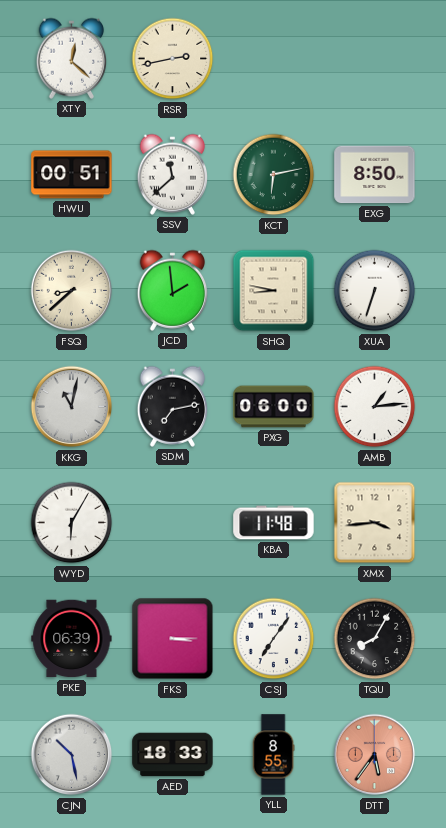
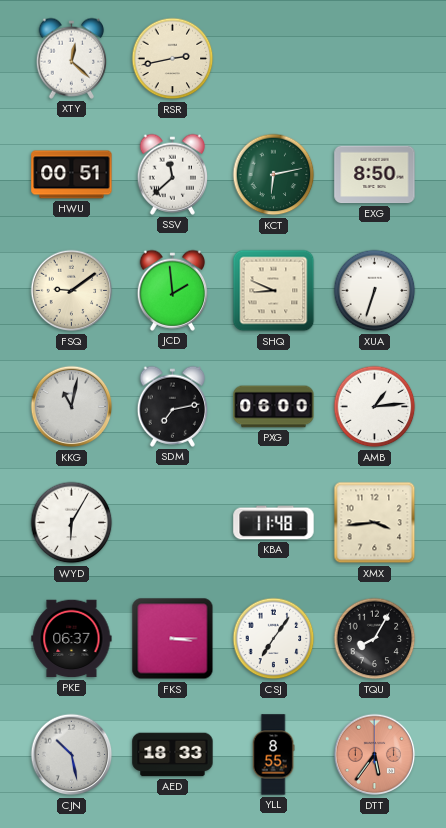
FSQ: 8:38 -> 9:09 (72, 291)
SHQ: 8:47 -> 8:49 (274, 291)
PKE: 06:39 -> 06:37 (72, 639)
